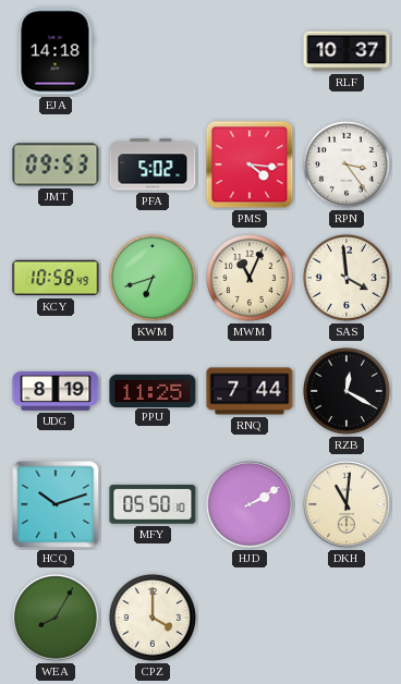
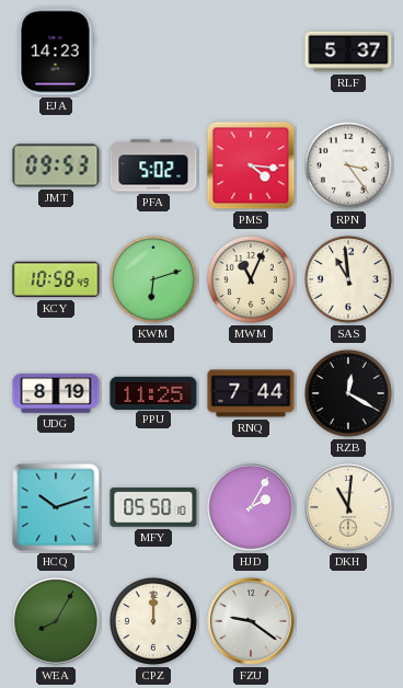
EJA: 14:18 -> 14:23 (56, 51)
RLF: 10:37 -> 5:37 (348, 51)
KWM: 6:42 -> 6:12 (153, 279)
SAS: 3:59 -> 10:59 (348, 279)
HJD: 2:10 -> 2:05 (251, 507)
CPZ: 4:00 -> 12:00 (153, 621)
FZU: none -> 9:21 (251, 621)
